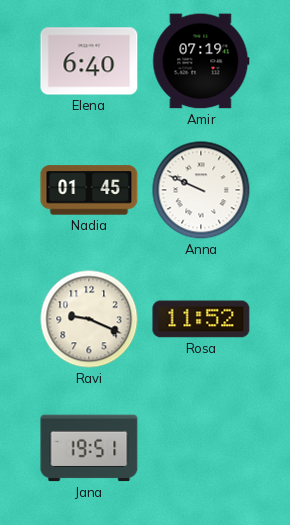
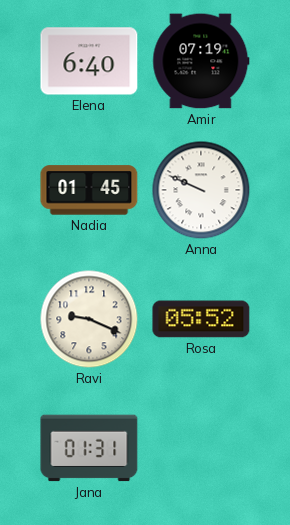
Rosa: 11:52 -> 05:52 (201, 319)
Jana: 19:51 -> 01:31 (89, 448)
